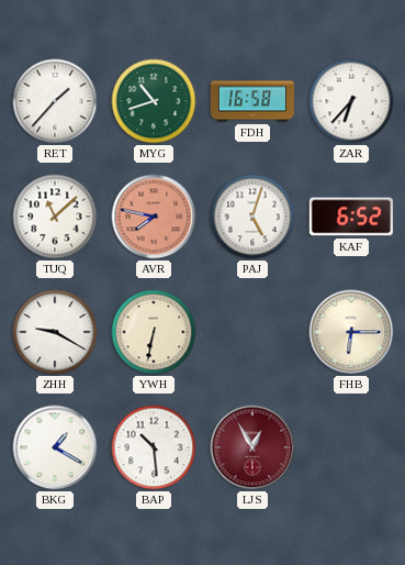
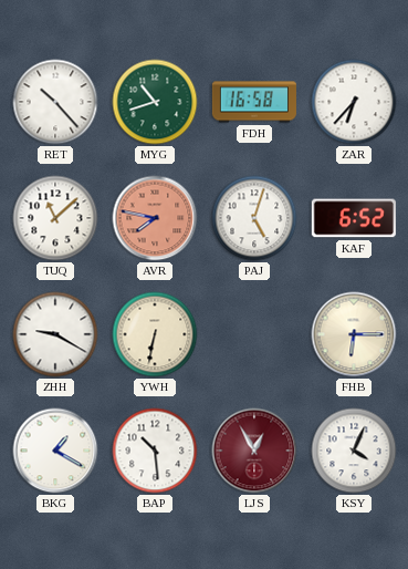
RET: 1:37 -> 10:23 (55, 102)
KSY: none -> 4:04 (354, 451)
